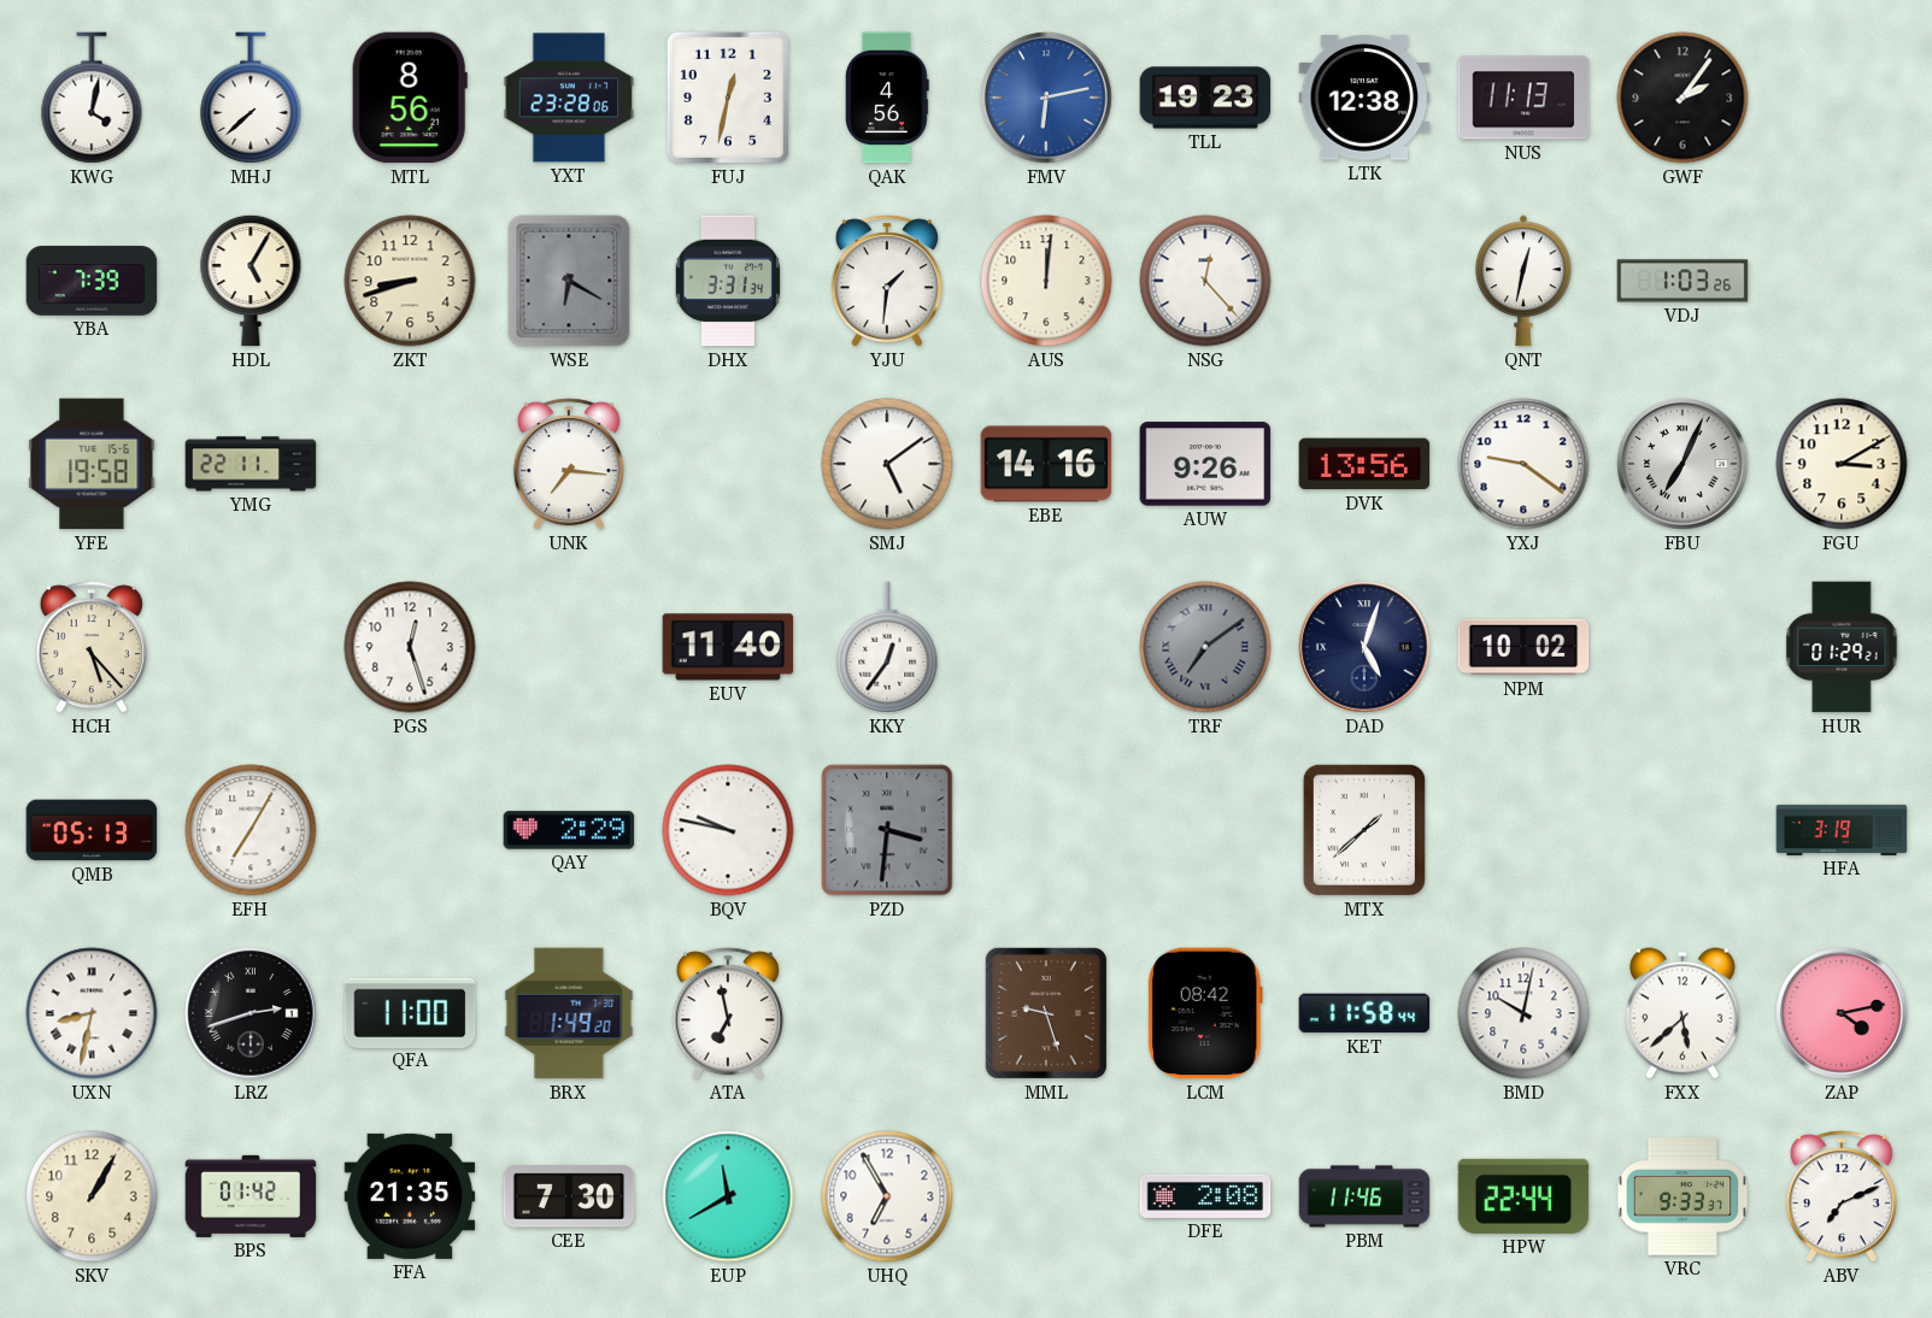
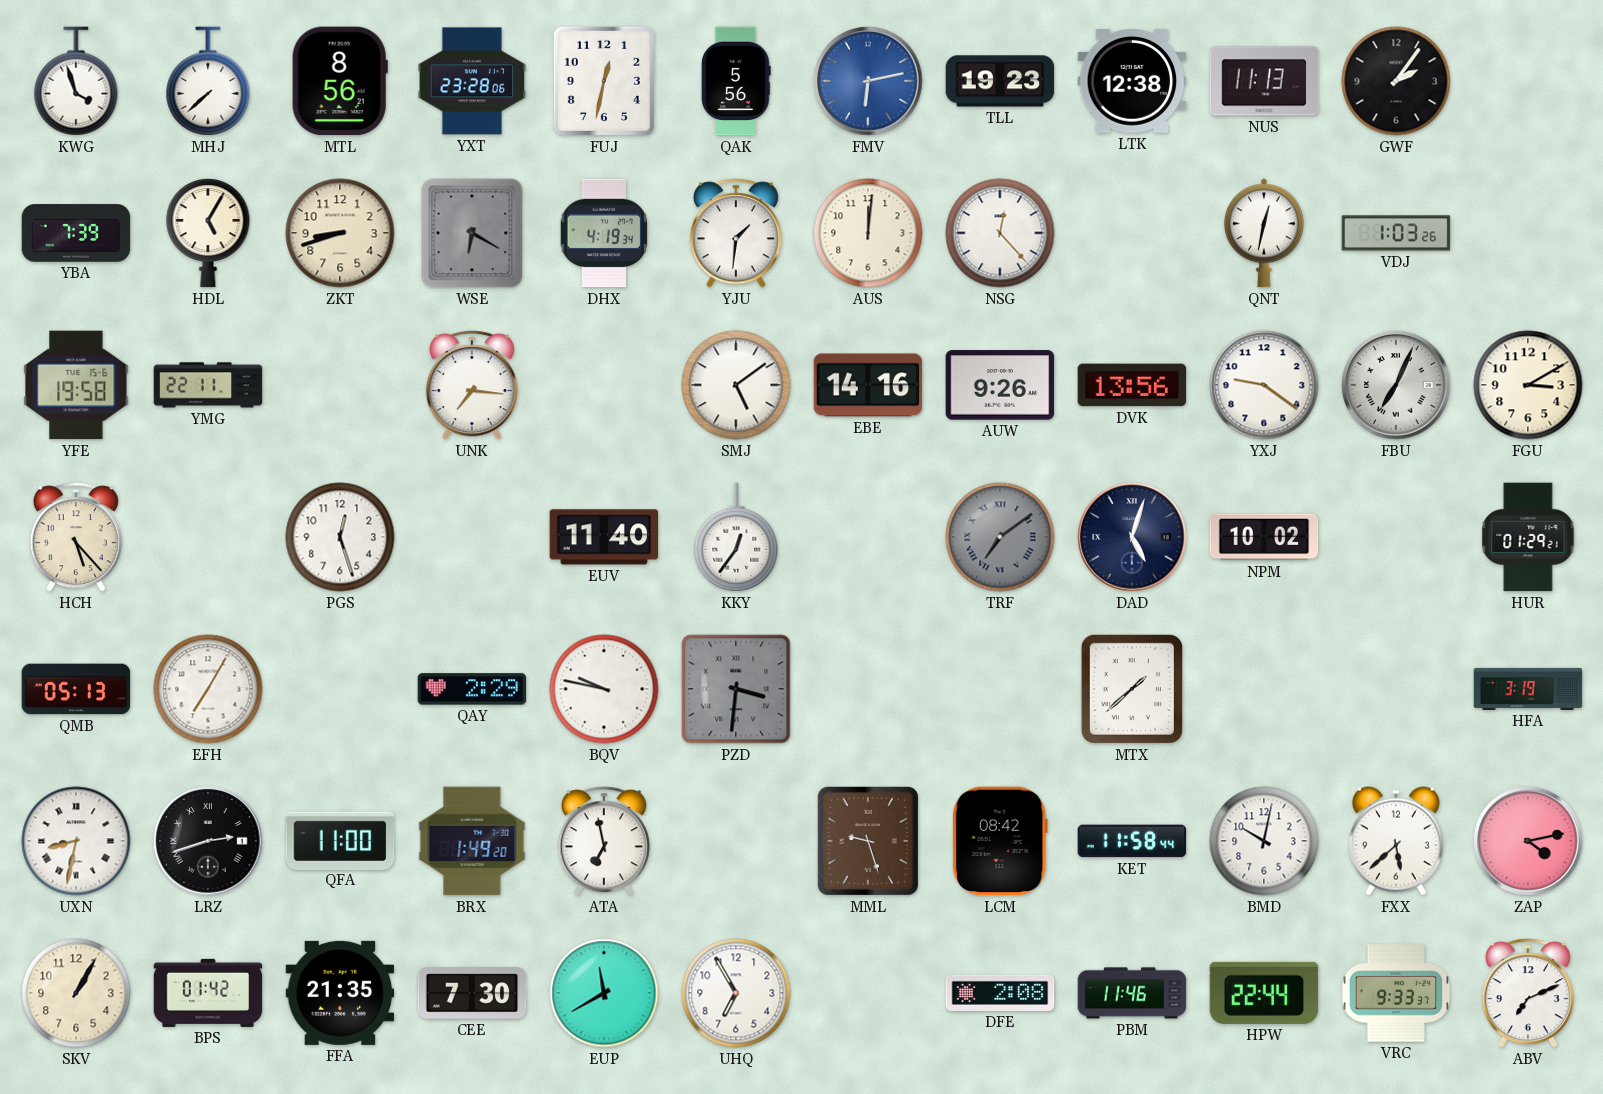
KWG: 4:02 -> 3:57 (76, 81)
QAK: 4:56 -> 5:56 (737, 81)
DHX: 3:31 -> 4:19 (604, 233)
